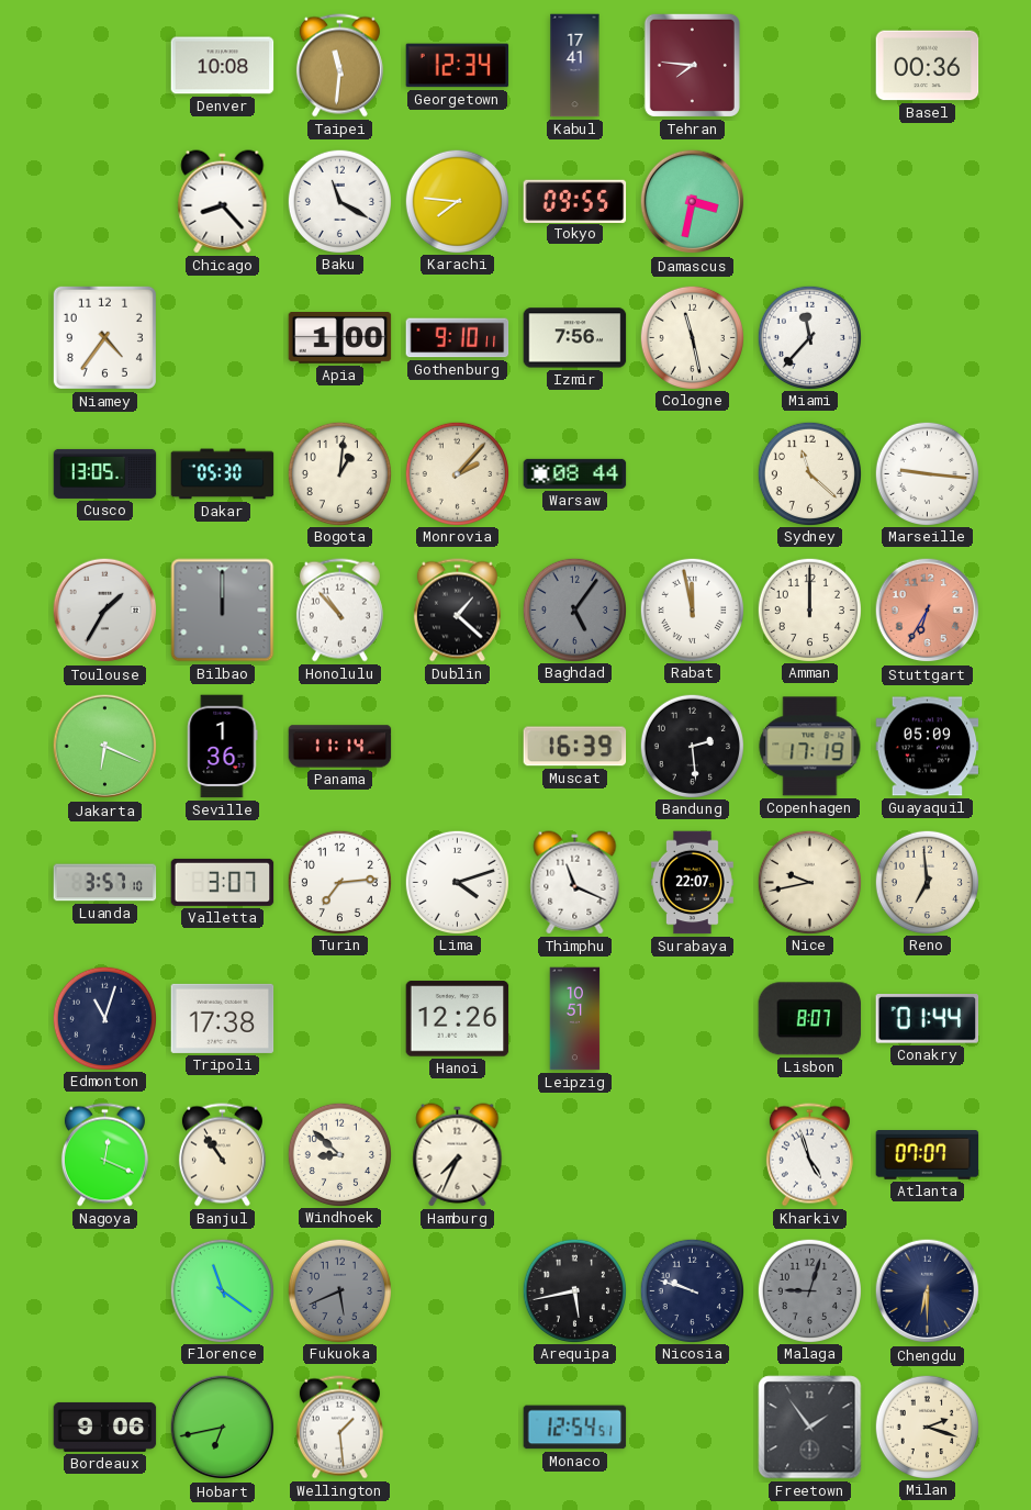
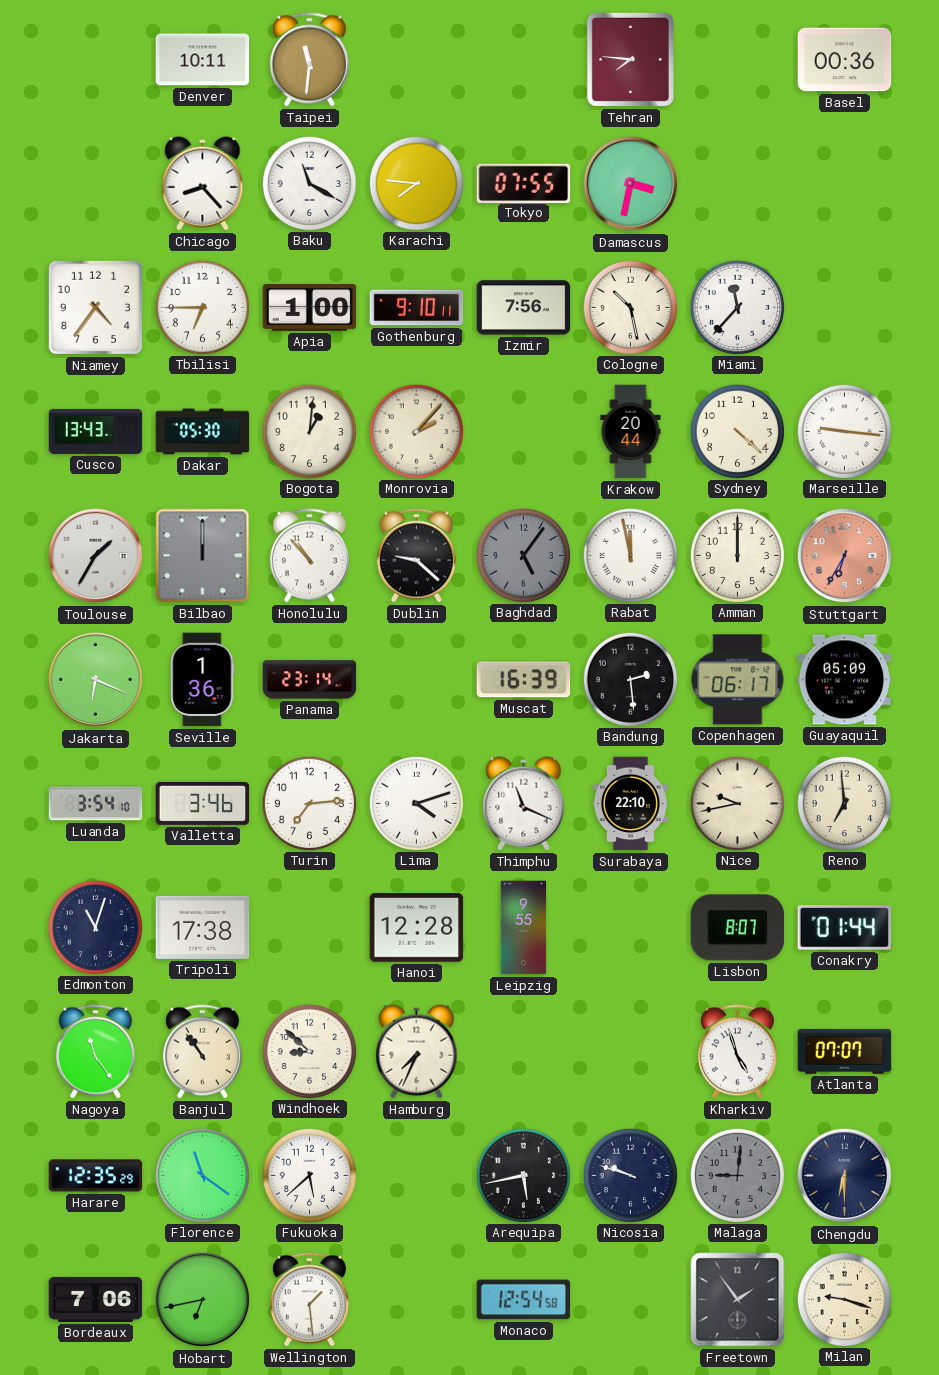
Denver: 10:08 -> 10:11 (203, 60)
Georgetown: 12:34 -> none (458, 66)
Kabul: 17:41 -> none (575, 66)
Tokyo: 09:55 -> 07:55 (524, 183)
Tbilisi: none -> 6:45 (202, 307)
Cologne: 11:28 -> 10:28 (630, 307)
Cusco: 13:05 -> 13:43 (96, 431)
Warsaw: 08:44 -> none (575, 473)
Krakow: none -> 20:44 (631, 432)
Sydney: 11:22 -> 4:22 (737, 431)
Dublin: 1:22 -> 9:22 (416, 556)
Panama: 11:14 -> 23:14 (310, 680)
Copenhagen: 17:19 -> 06:17 (738, 680)
Luanda: 3:57 -> 3:54 (96, 804)
Valletta: 3:07 -> 3:46 (203, 803)
Surabaya: 22:07 -> 22:10 (631, 804)
Hanoi: 12:26 -> 12:28 (417, 928)
Leipzig: 10:51 -> 9:55 (524, 928)
Nagoya: 12:19 -> 11:24 (95, 1052)
Harare: none -> 12:35 (96, 1176)
Fukuoka: 5:41 -> 5:38 (309, 1175)
Fukuoka dial: grey -> white (309, 1175)
Malaga: 9:03 -> 9:01 (737, 1175)
Bordeaux: 9:06 -> 7:06 (96, 1299)
Monaco: 12:54:51 -> 12:54:58 (524, 1300)
Milan: 2:18 -> 9:18 (844, 1299)
